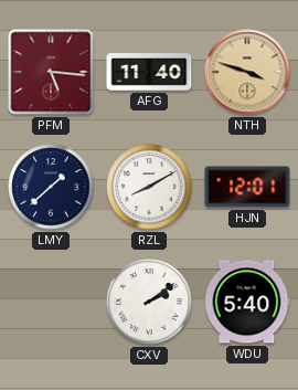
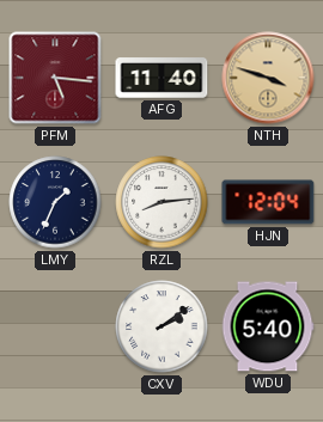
LMY: 1:38 -> 1:34 (55, 202)
RZL: 8:10 -> 8:14 (161, 202)
HJN: 12:01 -> 12:04 (268, 202)
